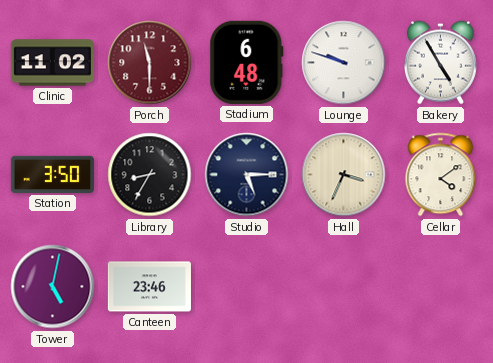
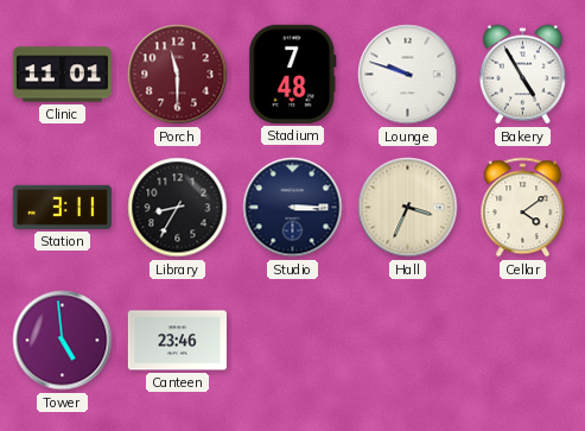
Clinic: 11:02 -> 11:01 (62, 75)
Stadium: 6:48 -> 7:48 (293, 74)
Station: 3:50 -> 3:11 (62, 207)
Studio: 5:15 -> 3:15 (293, 208)
Tower: 5:02 -> 4:59 (63, 341)
